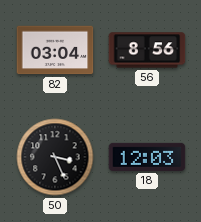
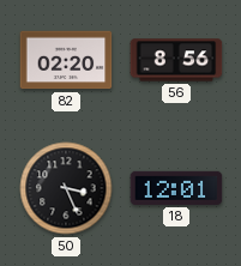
82: 03:04 -> 02:20 (66, 60)
18: 12:03 -> 12:01 (176, 188)
